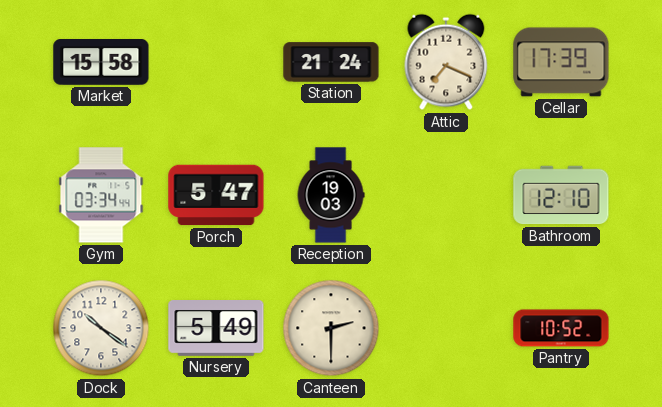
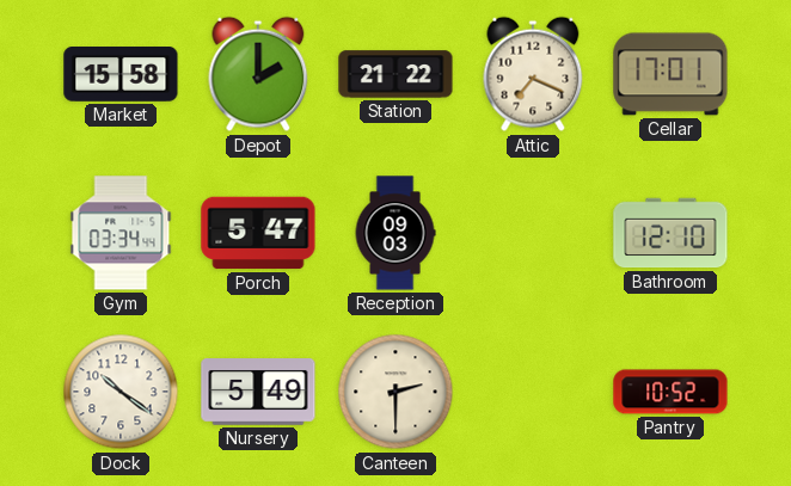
Depot: none -> 2:00 (258, 74)
Station: 21:24 -> 21:22 (395, 74)
Cellar: 17:39 -> 17:01 (670, 74)
Reception: 19:03 -> 09:03 (395, 233)
